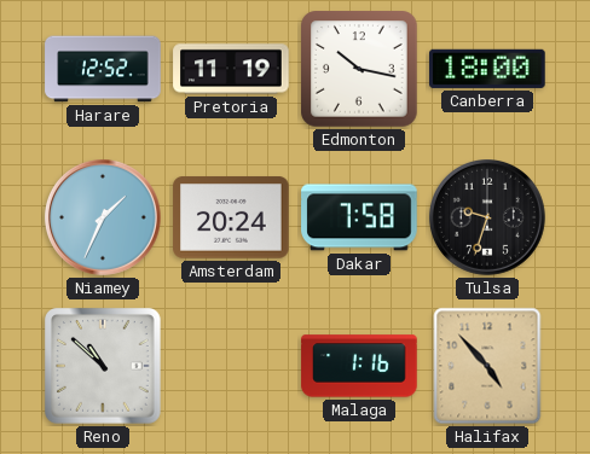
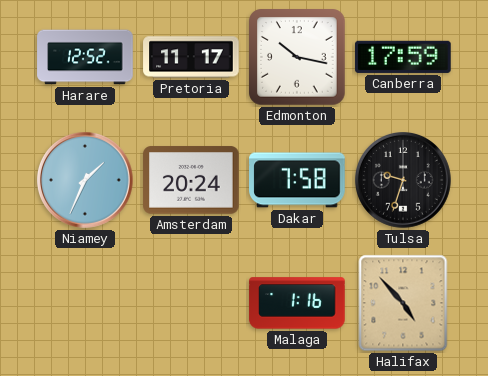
Pretoria: 11:19 -> 11:17 (191, 57)
Canberra: 18:00 -> 17:59 (404, 57)
Reno: 10:52 -> none (104, 367)
